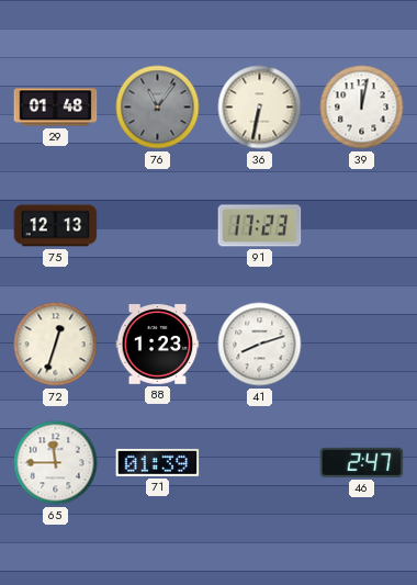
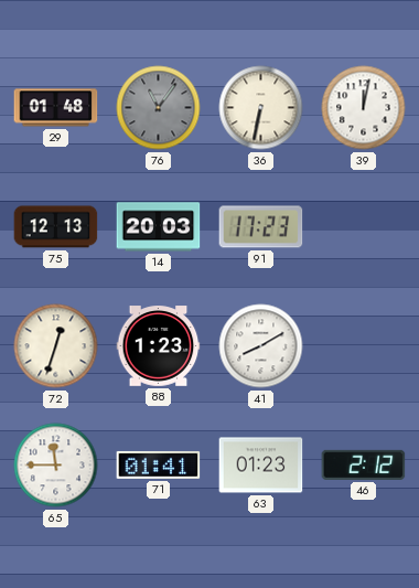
14: none -> 20:03 (159, 227)
41: 8:12 -> 8:10 (261, 346)
71: 01:39 -> 01:41 (159, 464)
63: none -> 01:23 (261, 466)
46: 2:47 -> 2:12 (364, 464)
